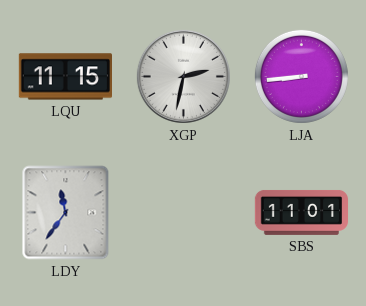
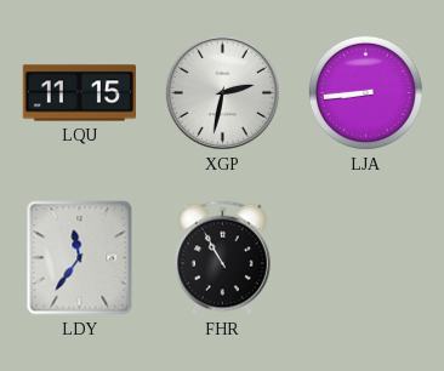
FHR: none -> 10:55 (223, 258)
SBS: 11:01 -> none (302, 212)
